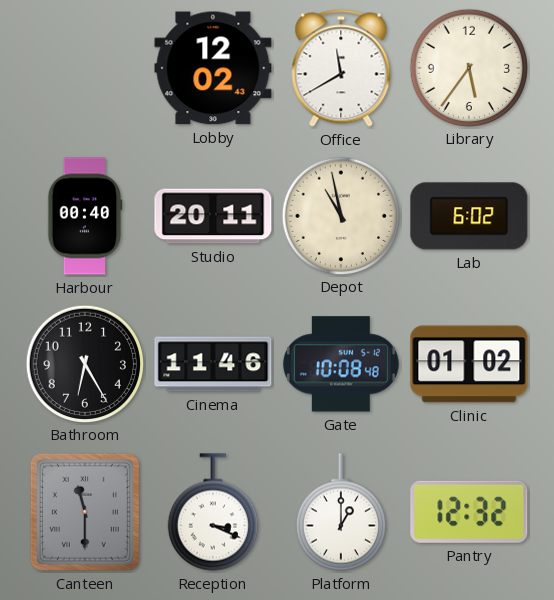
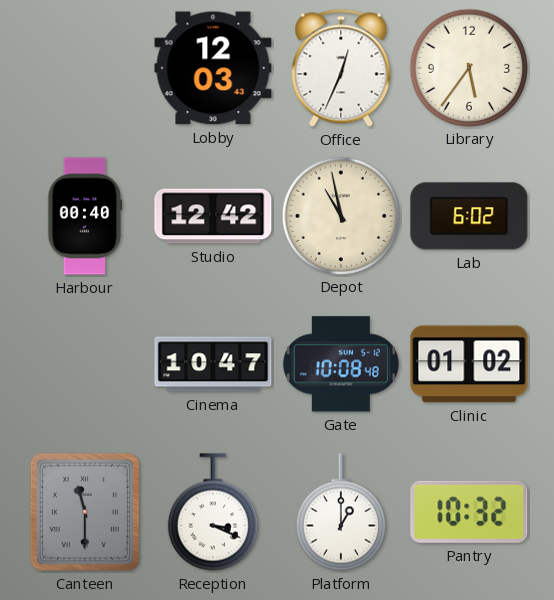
Lobby: 12:02 -> 12:03 (213, 68)
Office: 11:40 -> 12:34 (341, 68)
Studio: 20:11 -> 12:42 (213, 216)
Bathroom: 6:25 -> none (84, 363)
Cinema: 11:46 -> 10:47 (213, 364)
Pantry: 12:32 -> 10:32 (469, 512)
